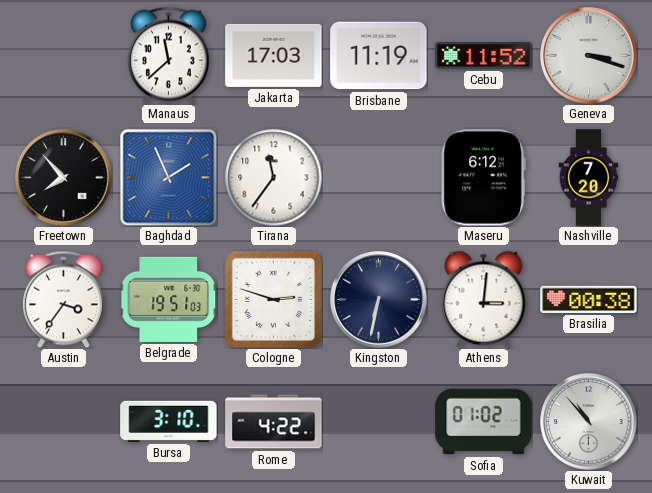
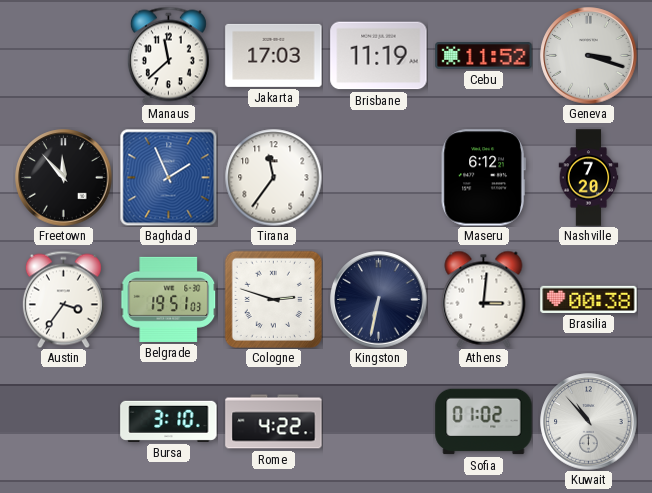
Freetown: 7:53 -> 11:53 (64, 178)
